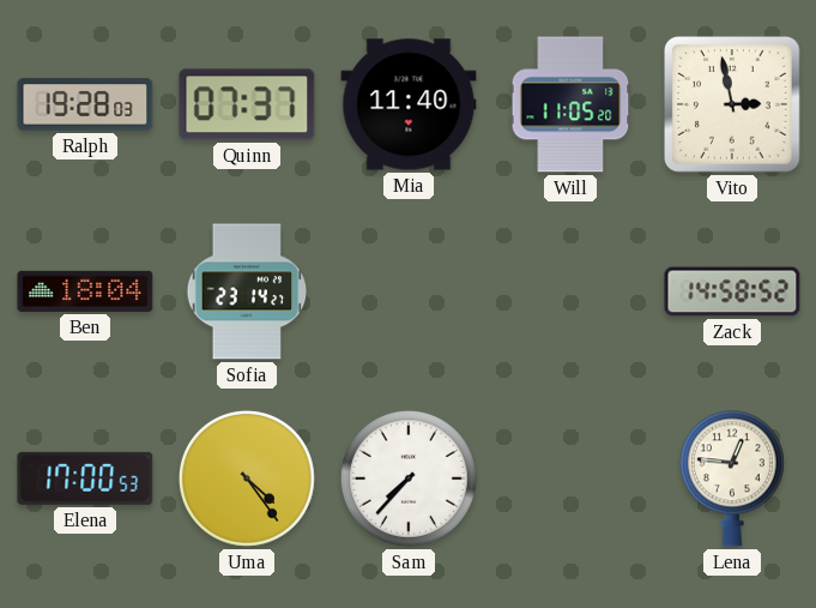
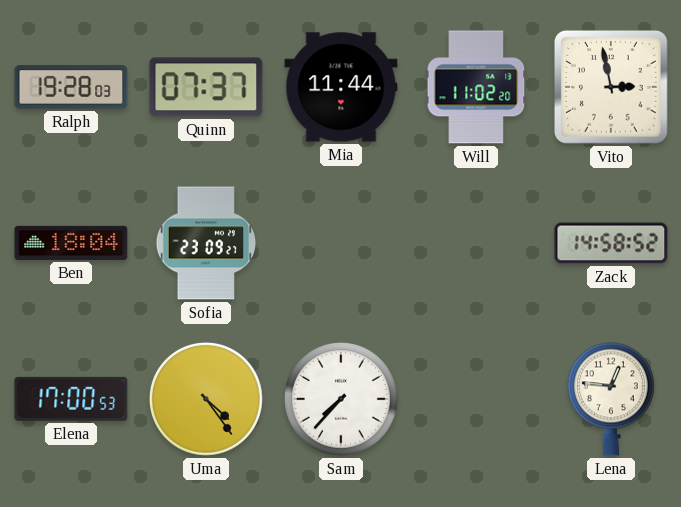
Mia: 11:40 -> 11:44 (341, 87)
Will: 11:05 -> 11:02 (476, 87)
Sofia: 23:14 -> 23:09 (206, 243)
